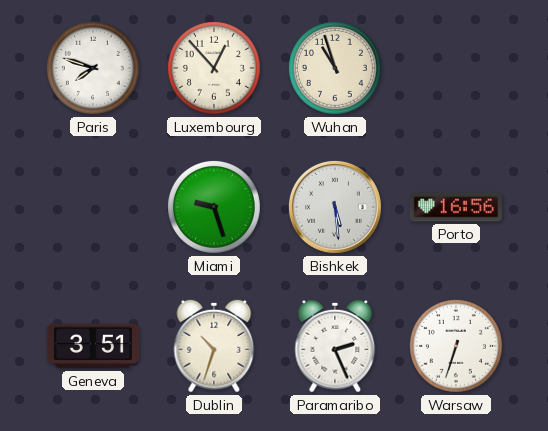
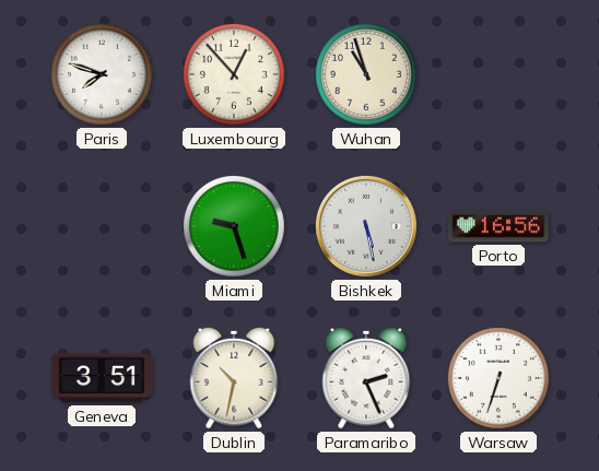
Bishkek: 5:29 -> 5:28 (366, 226)
Dublin: 10:33 -> 10:32 (234, 378)
